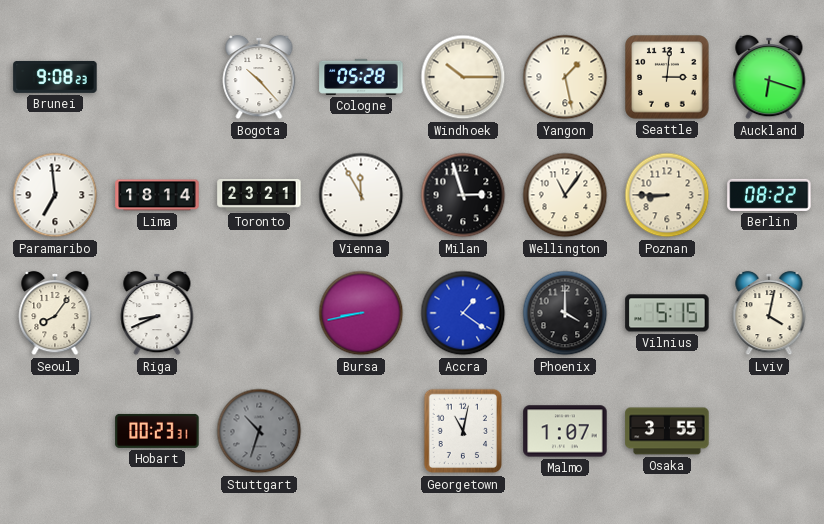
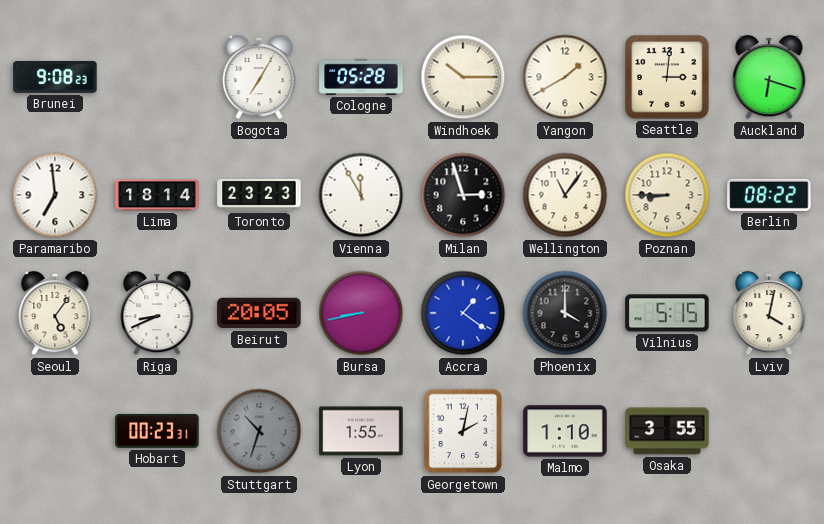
Bogota: 10:23 -> 7:05 (259, 77)
Yangon: 1:28 -> 1:40 (565, 77)
Toronto: 23:21 -> 23:23 (259, 195)
Seoul: 8:06 -> 5:06 (55, 313)
Beirut: none -> 20:05 (259, 313)
Lyon: none -> 1:55 (361, 431)
Georgetown: 11:02 -> 2:02 (463, 431)
Malmo: 1:07 -> 1:10 (565, 431)
